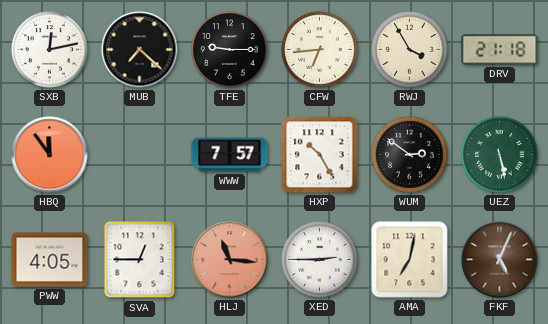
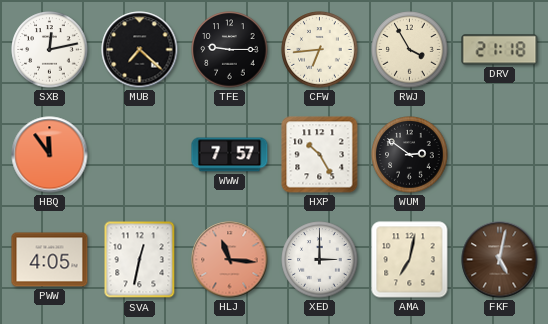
UEZ: 5:28 -> none (500, 155)
SVA: 12:45 -> 12:32 (140, 260)
XED: 2:45 -> 3:00 (320, 260)
FKF: 5:04 -> 5:02 (500, 260)
